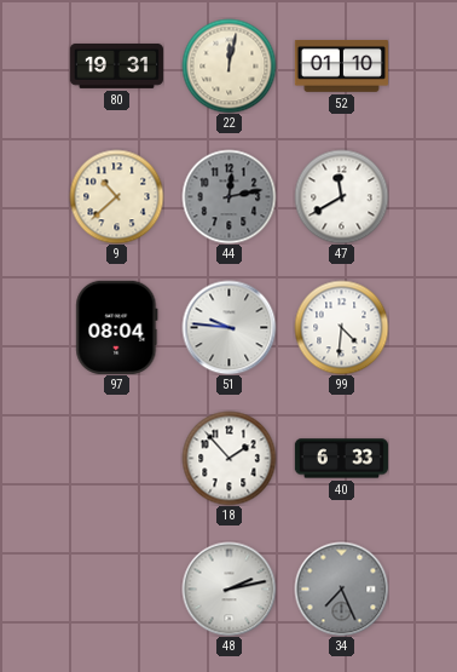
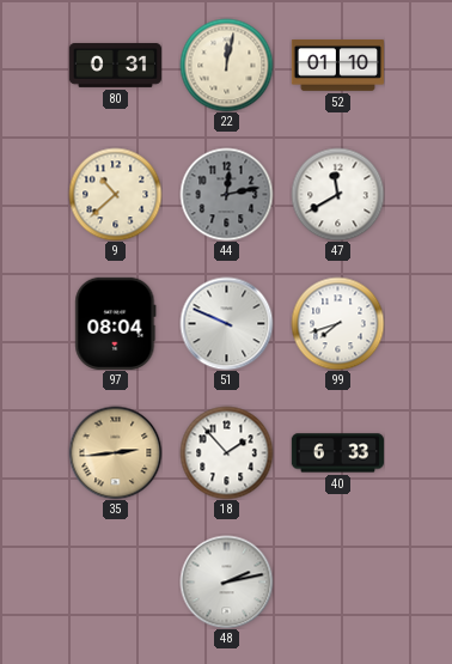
80: 19:31 -> 0:31 (115, 65)
51: 9:46 -> 9:49 (226, 323)
99: 4:31 -> 7:42 (337, 323)
35: none -> 2:44 (115, 452)
34: 7:26 -> none (341, 588)
